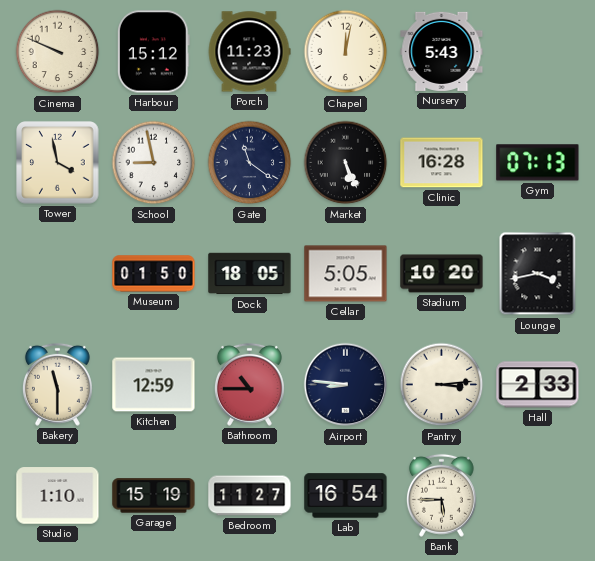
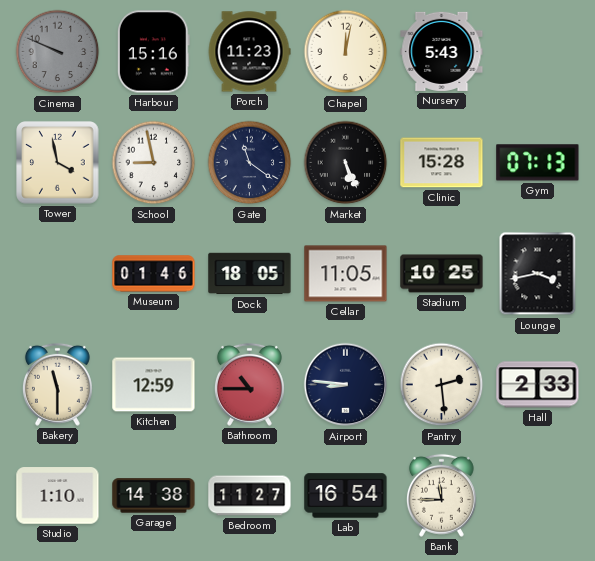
Cinema dial: cream -> grey (58, 52)
Harbour: 15:12 -> 15:16 (153, 52)
Clinic: 16:28 -> 15:28 (442, 163)
Museum: 01:50 -> 01:46 (154, 274)
Cellar: 5:05 -> 11:05 (346, 274)
Stadium: 10:20 -> 10:25 (442, 274)
Pantry: 3:14 -> 2:29 (442, 385)
Garage: 15:19 -> 14:38 (154, 496)
Bank: 5:45 -> 11:45 (441, 495)
